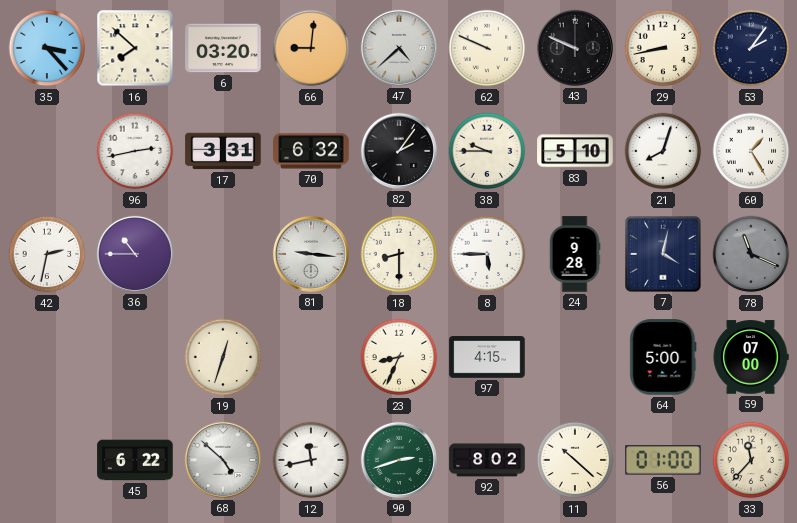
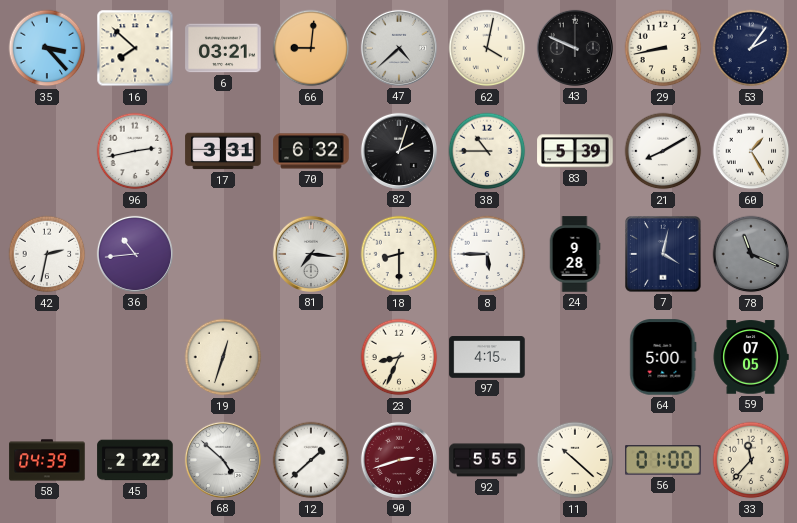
6: 03:20 -> 03:21 (223, 48)
62: 9:49 -> 4:02 (487, 48)
82: 2:06 -> 2:03 (399, 151)
38: 9:45 -> 10:45 (487, 151)
83: 5:10 -> 5:39 (575, 151)
21: 8:03 -> 8:10 (663, 151)
36: 10:45 -> 10:44 (135, 254)
81: 9:16 -> 7:16 (311, 254)
59: 07:00 -> 07:05 (751, 357)
58: none -> 04:39 (47, 460)
45: 6:22 -> 2:22 (135, 460)
12: 11:43 -> 1:38 (311, 460)
90 dial: green -> burgundy (399, 460)
92: 8:02 -> 5:55 (487, 460)
